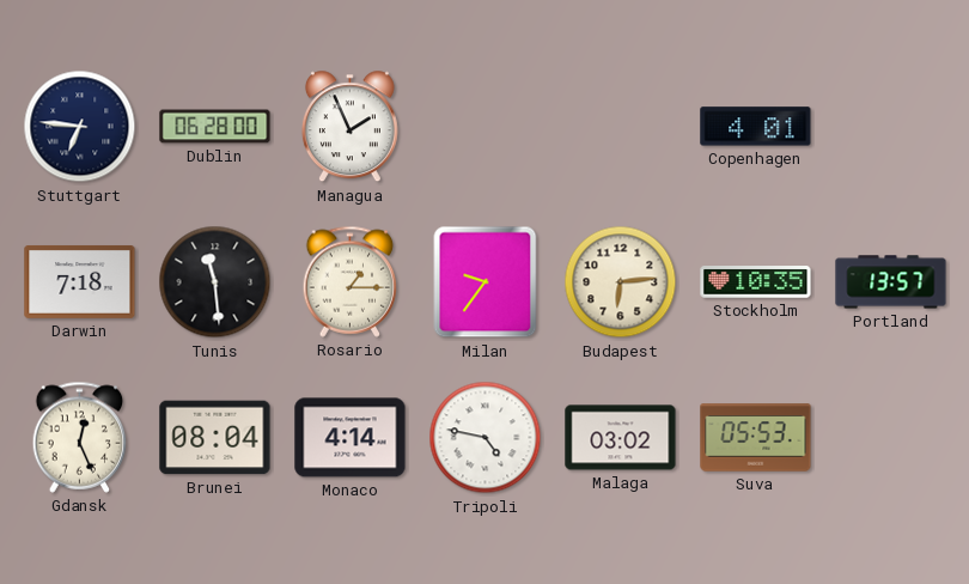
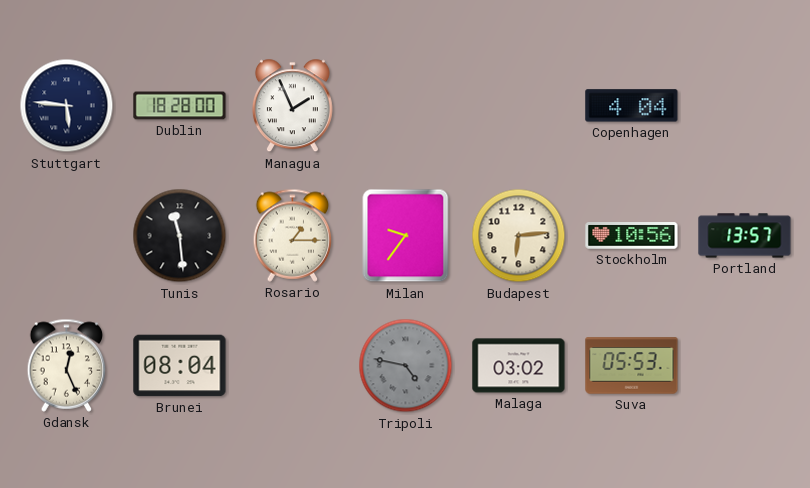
Stuttgart: 6:46 -> 5:46 (67, 106)
Dublin: 06:28 -> 18:28 (180, 106)
Copenhagen: 4:01 -> 4:04 (632, 106)
Darwin: 7:18 -> none (80, 281)
Stockholm: 10:35 -> 10:56 (632, 236)
Monaco: 4:14 -> none (351, 438)
Tripoli dial: white -> grey (406, 366)
